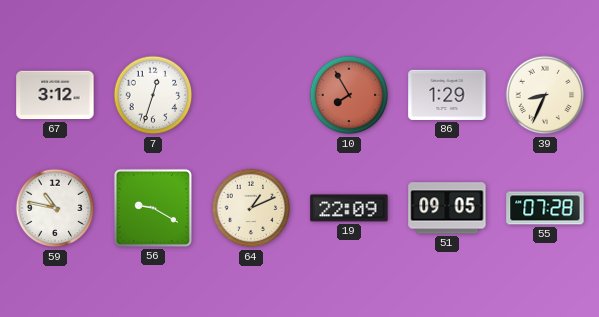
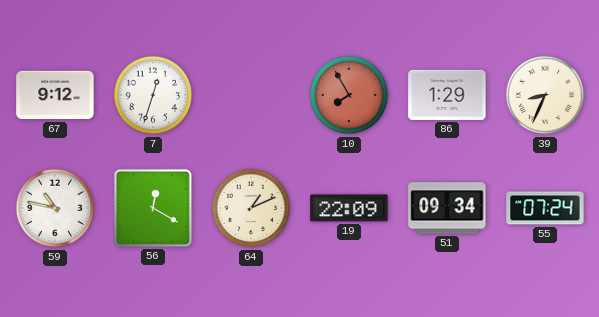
67: 3:12 -> 9:12 (55, 95)
56: 9:20 -> 12:20 (153, 208)
51: 09:05 -> 09:34 (447, 208)
55: 07:28 -> 07:24 (545, 208)
